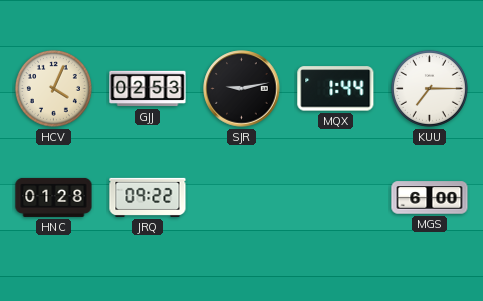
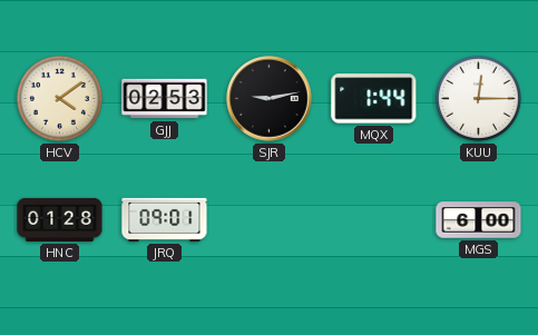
HCV: 4:04 -> 4:09 (59, 98)
KUU: 7:15 -> 12:15 (478, 98)
JRQ: 09:22 -> 09:01 (165, 219)
